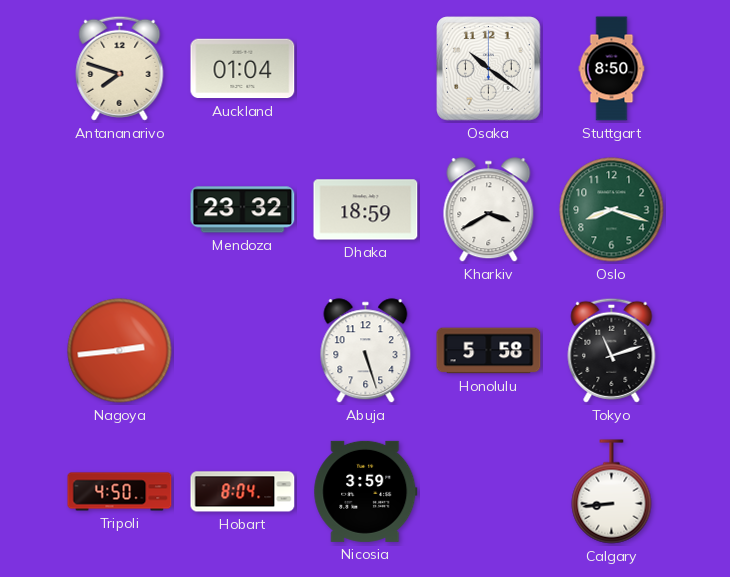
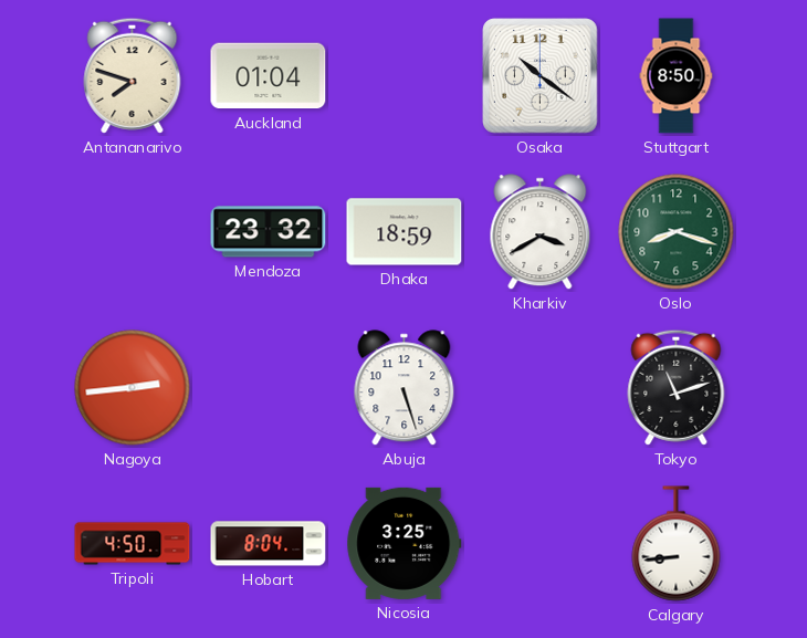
Honolulu: 5:58 -> none (489, 351)
Nicosia: 3:59 -> 3:25 (405, 543)
